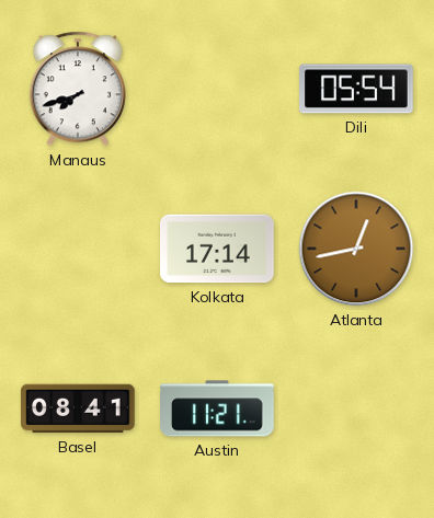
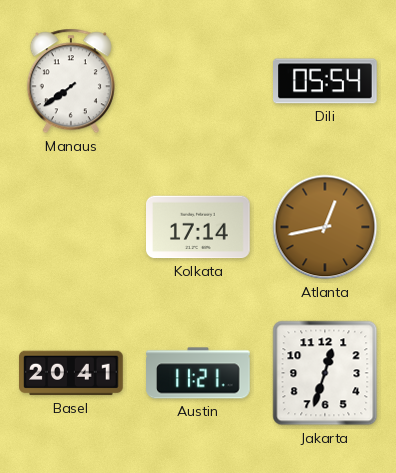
Manaus: 7:42 -> 7:39 (71, 81)
Basel: 08:41 -> 20:41 (72, 373)
Jakarta: none -> 12:33 (325, 373)
